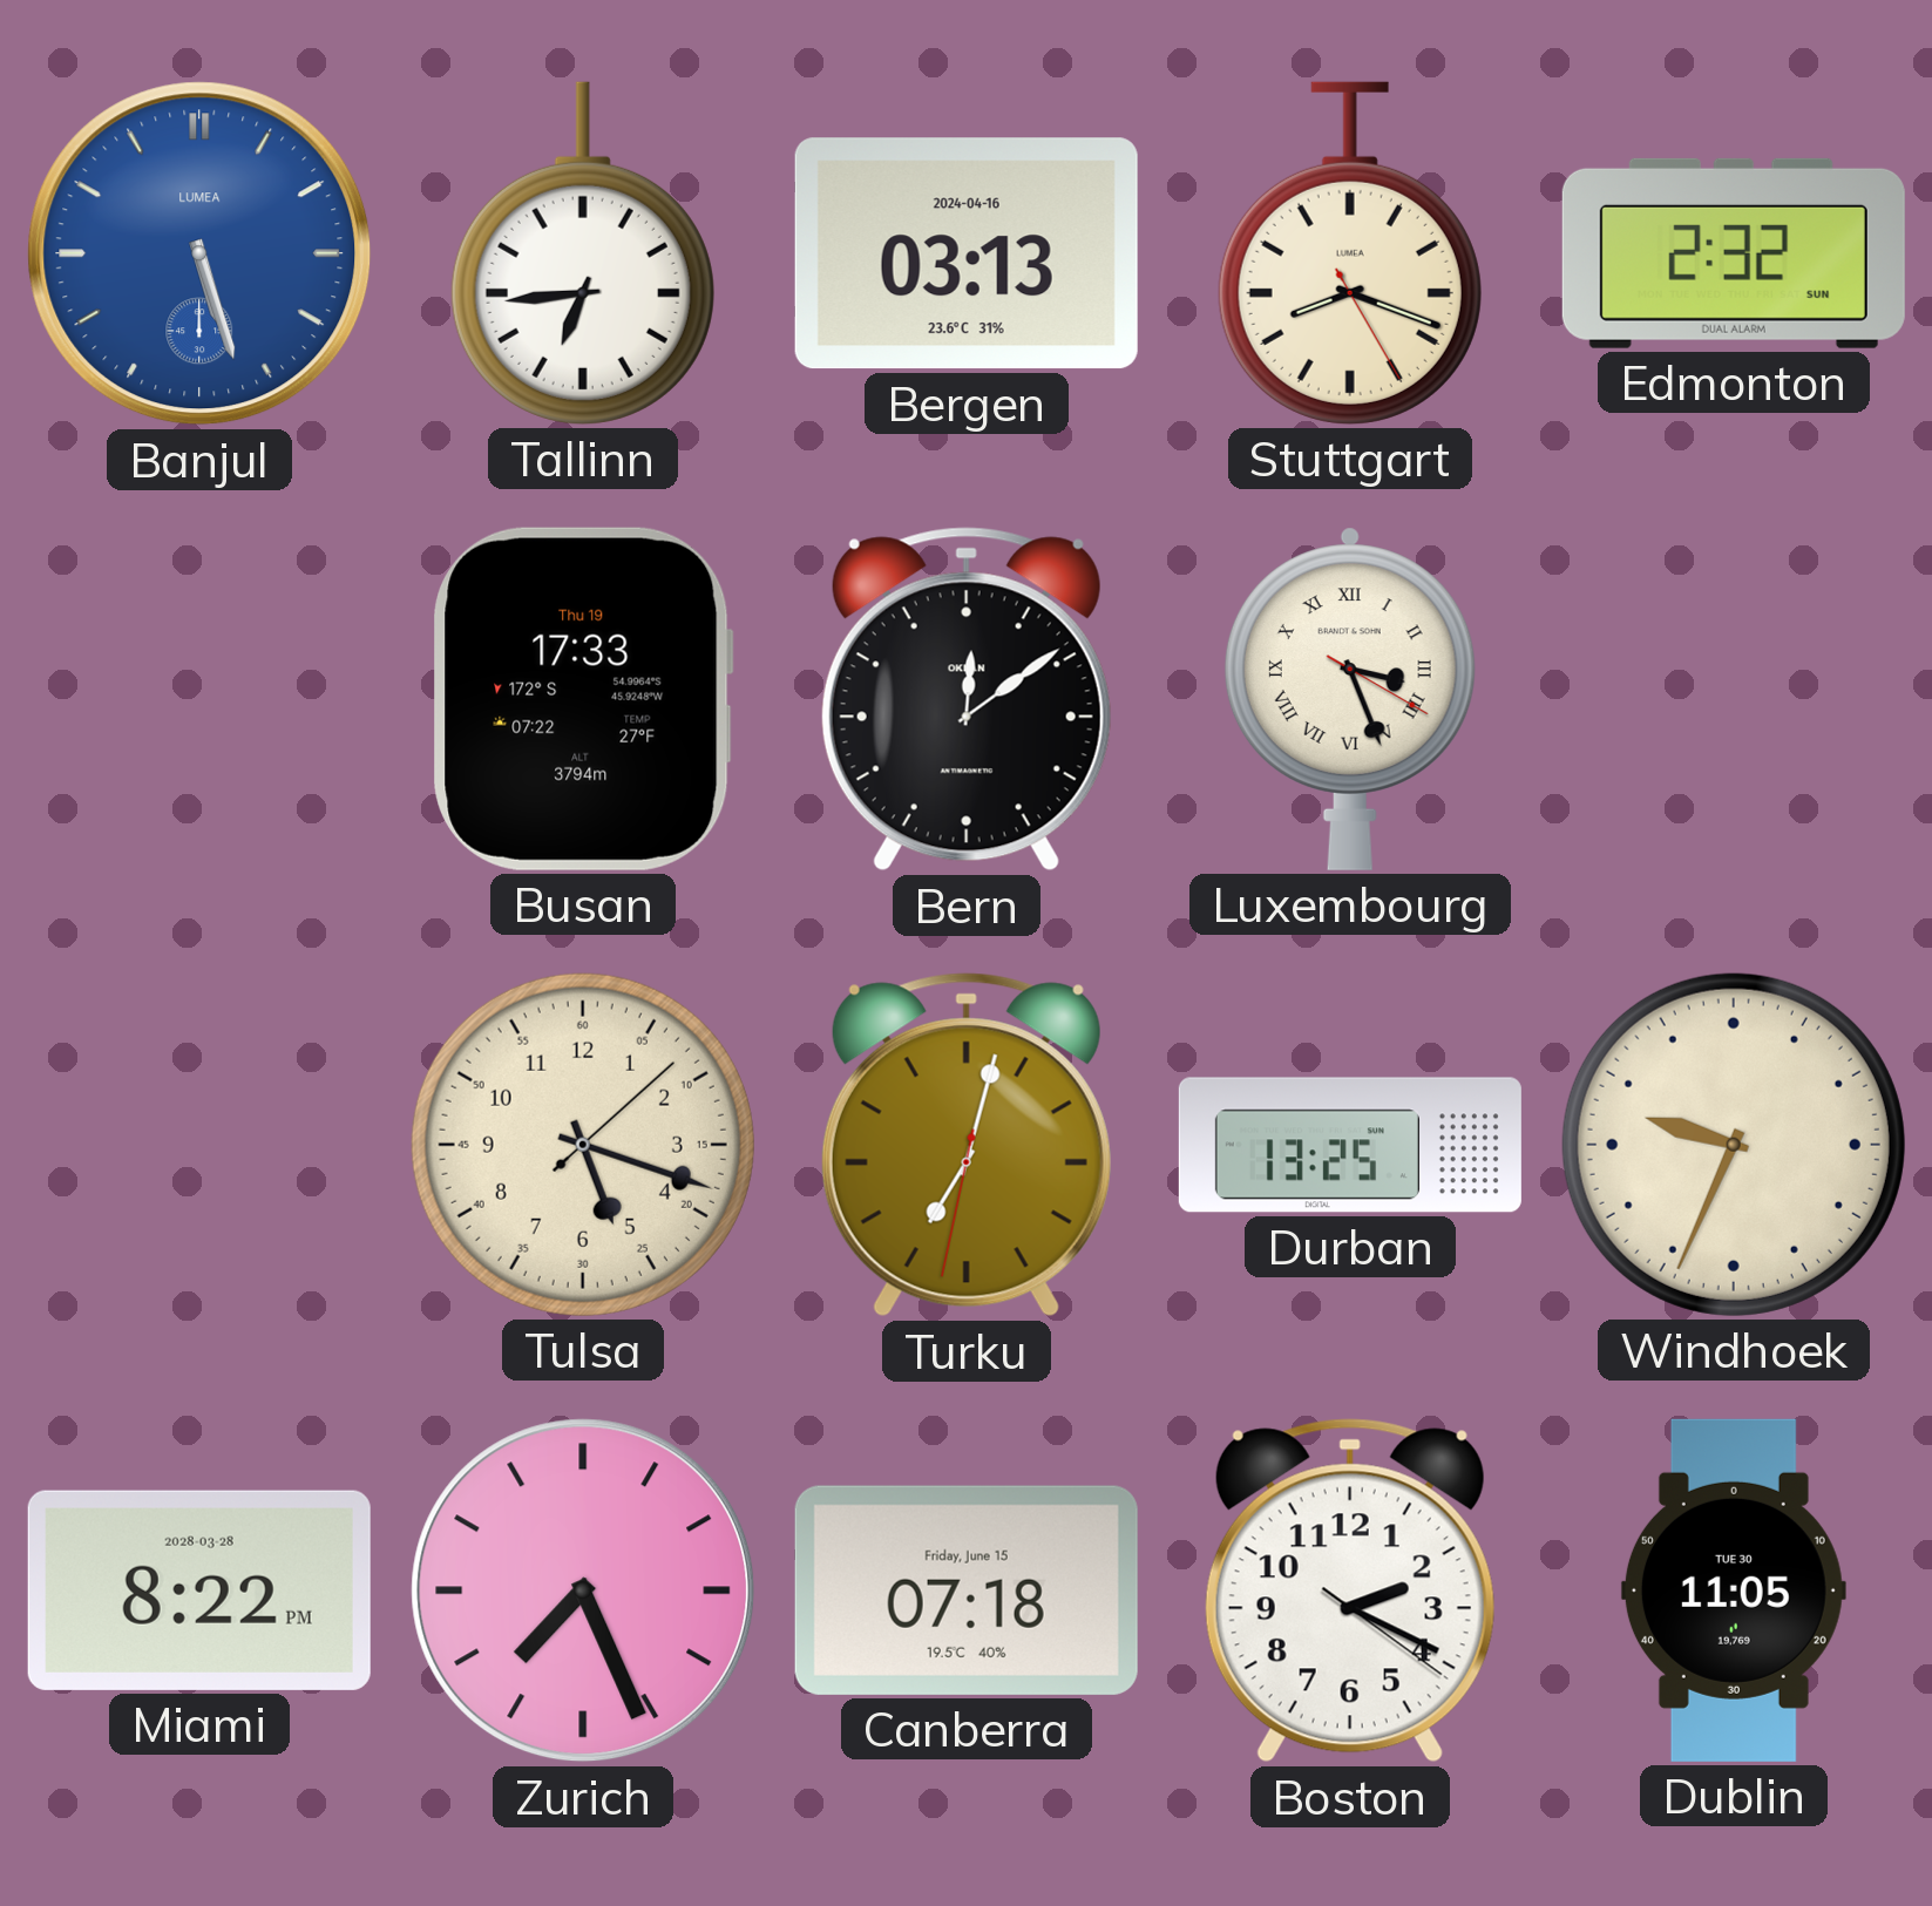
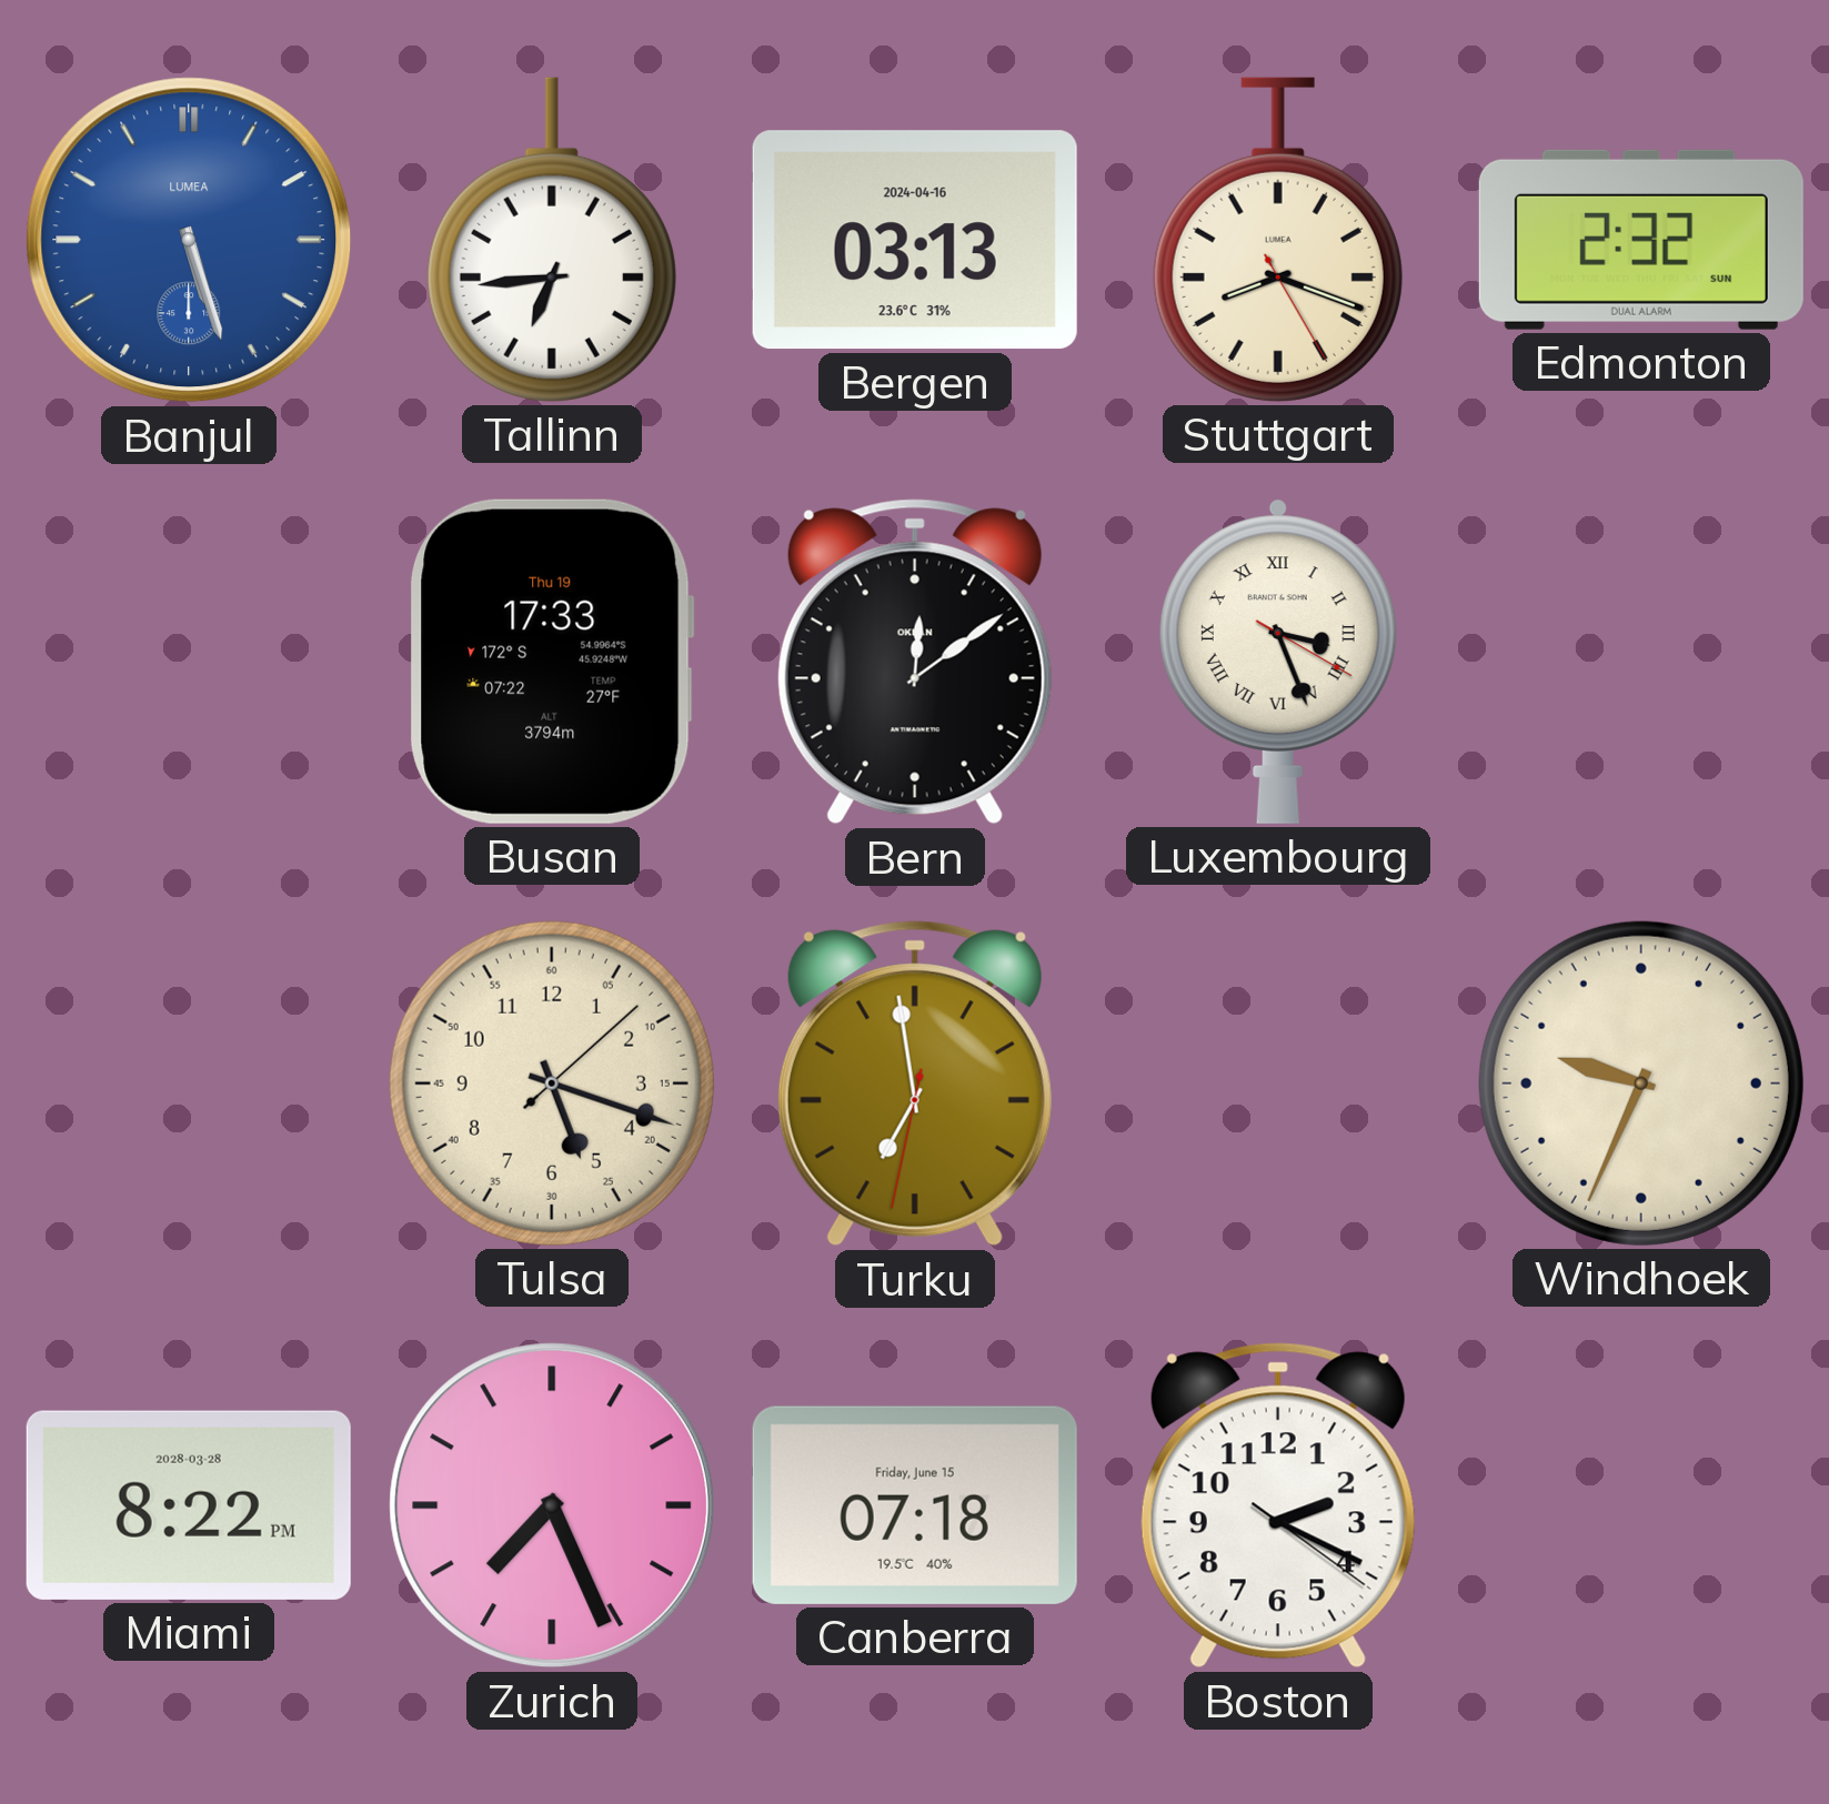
Turku: 7:02 -> 6:58 (915, 1084)
Durban: 13:25 -> none (1350, 1145)
Dublin: 11:05 -> none (1734, 1590)
